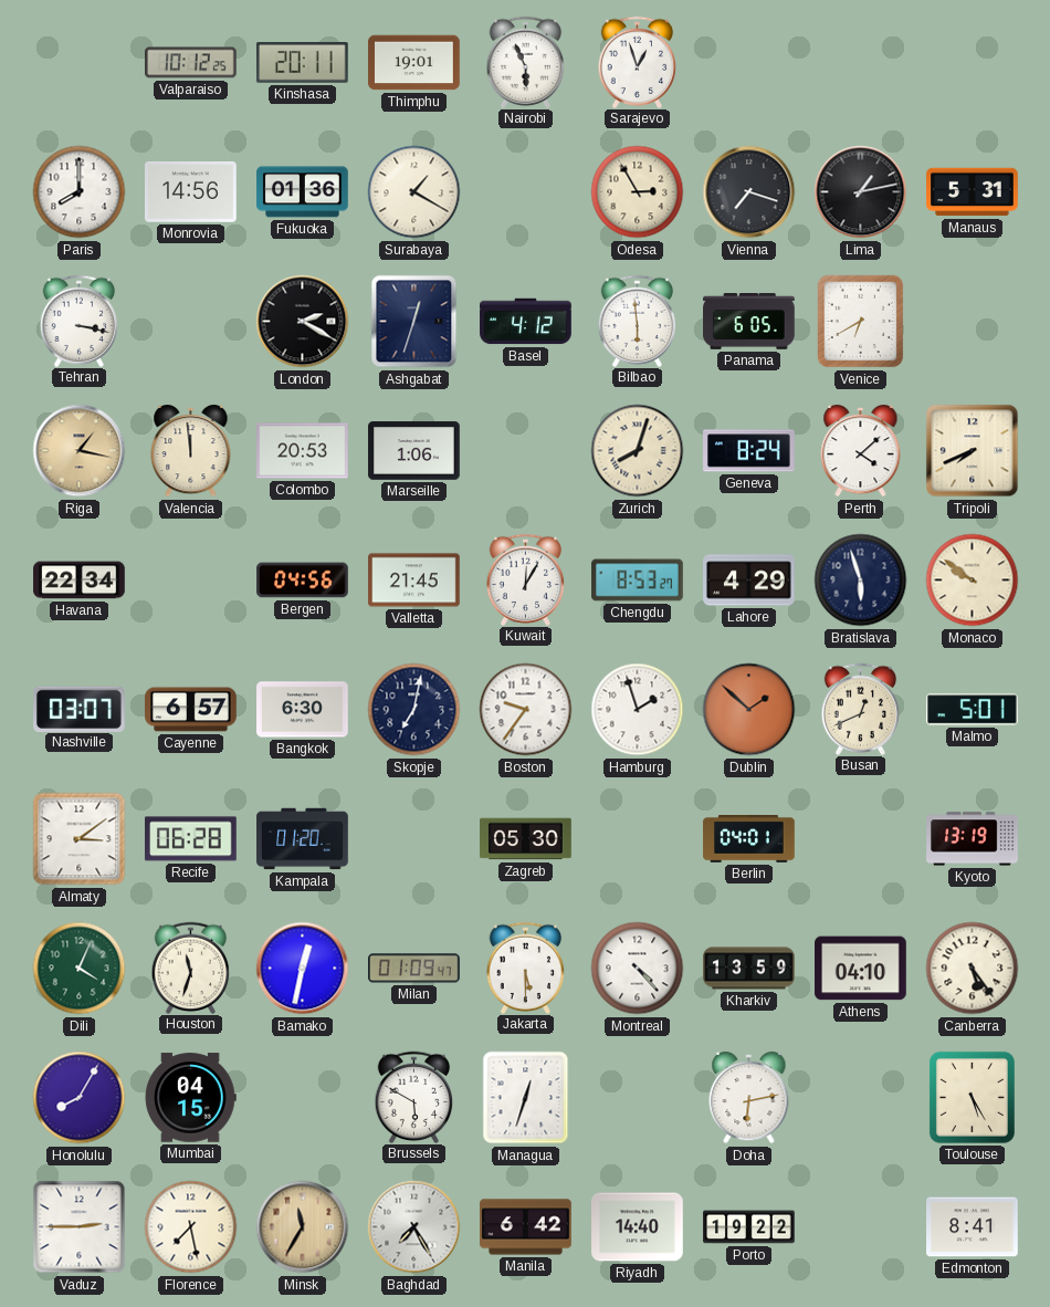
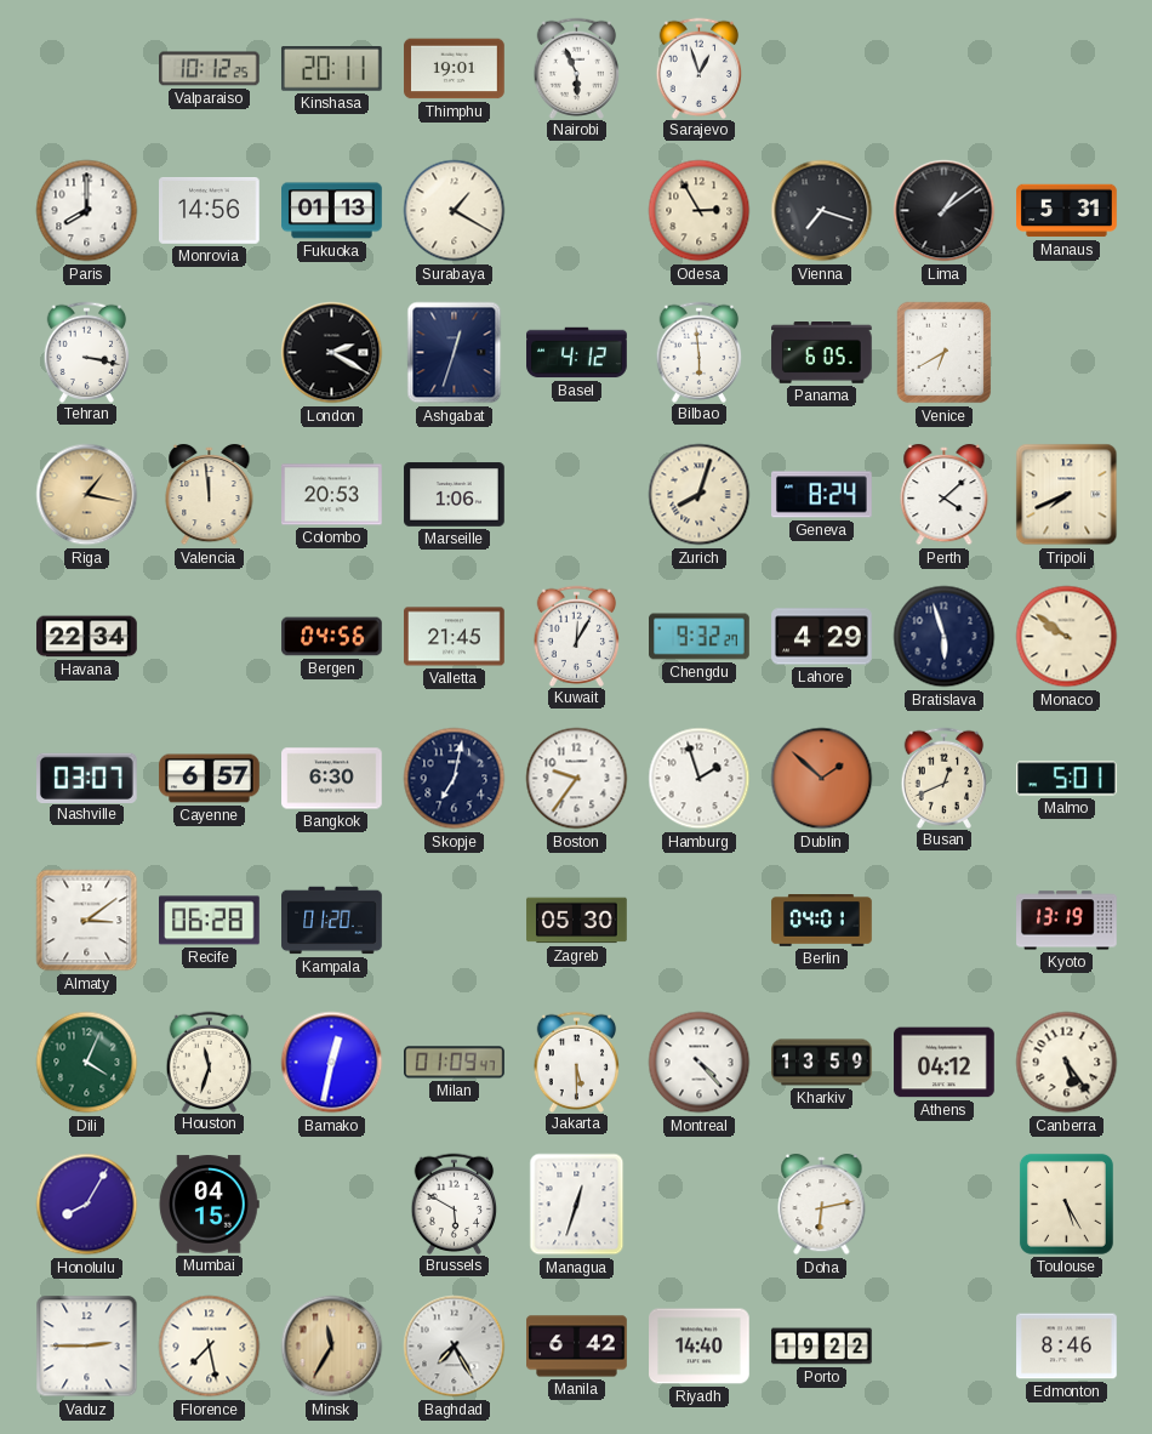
Fukuoka: 01:36 -> 01:13 (332, 211)
Lima: 1:13 -> 1:09 (945, 211)
Chengdu: 8:53 -> 9:32 (700, 637)
Athens: 04:10 -> 04:12 (945, 1063)
Edmonton: 8:41 -> 8:46 (1067, 1347)
